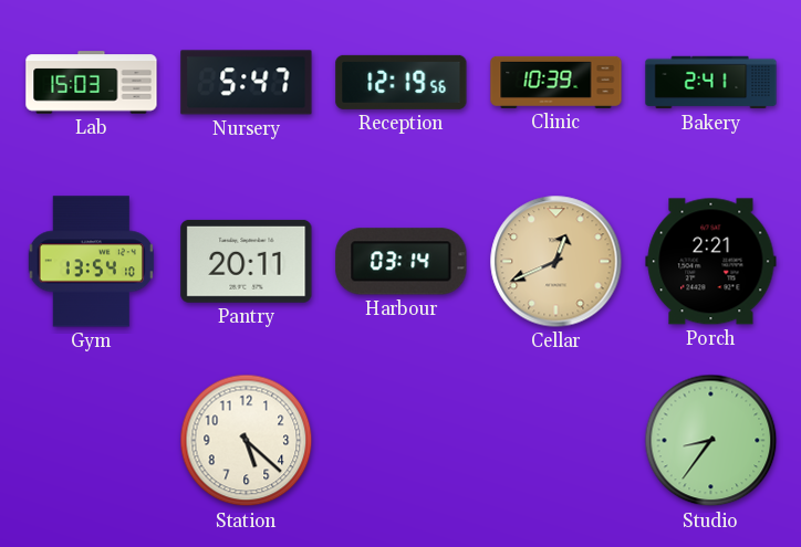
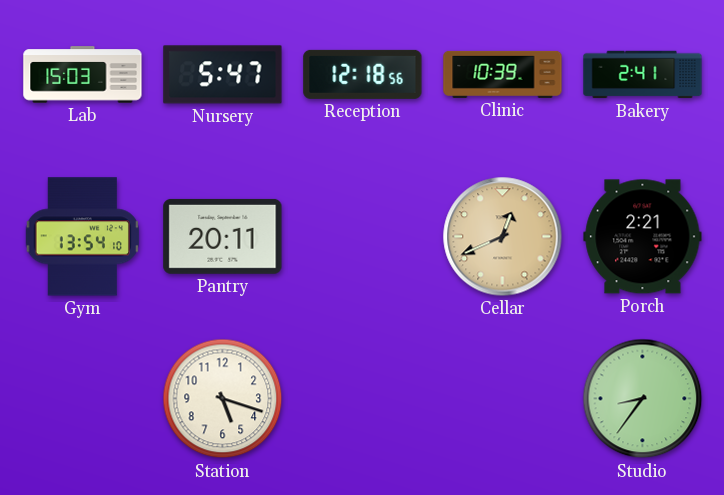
Reception: 12:19 -> 12:18 (363, 74)
Harbour: 03:14 -> none (402, 262)
Station: 5:22 -> 5:18 (223, 399)
